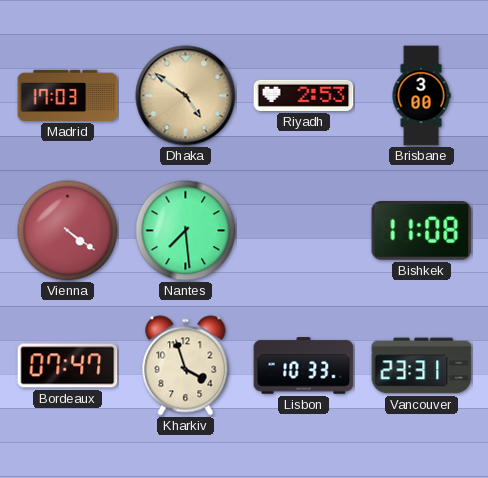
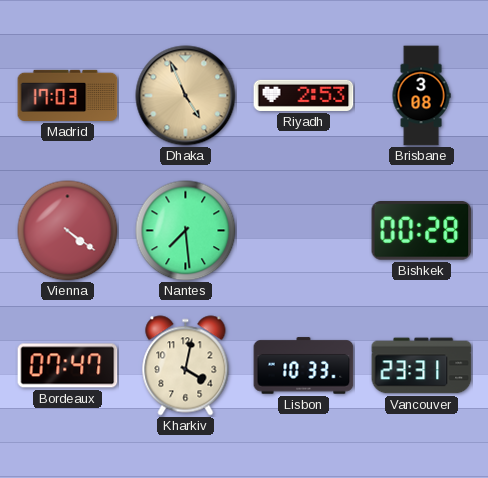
Dhaka: 4:51 -> 4:56 (186, 96)
Brisbane: 3:00 -> 3:08 (421, 96)
Bishkek: 11:08 -> 00:28 (422, 231)
Kharkiv: 3:57 -> 4:02 (186, 366)
